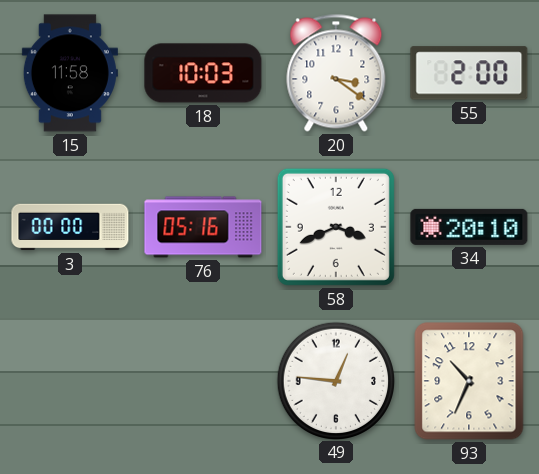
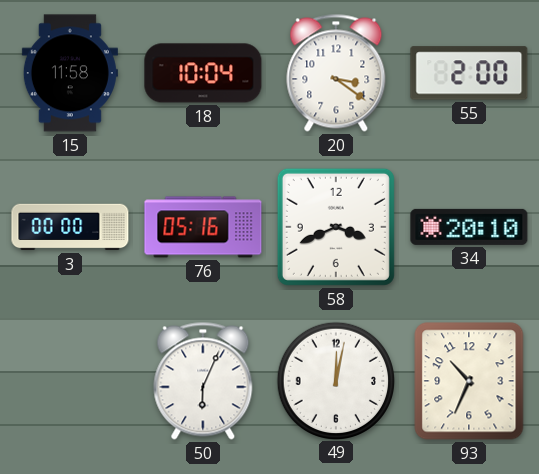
18: 10:03 -> 10:04 (203, 73)
50: none -> 6:04 (203, 381)
49: 12:46 -> 12:02 (335, 380)
